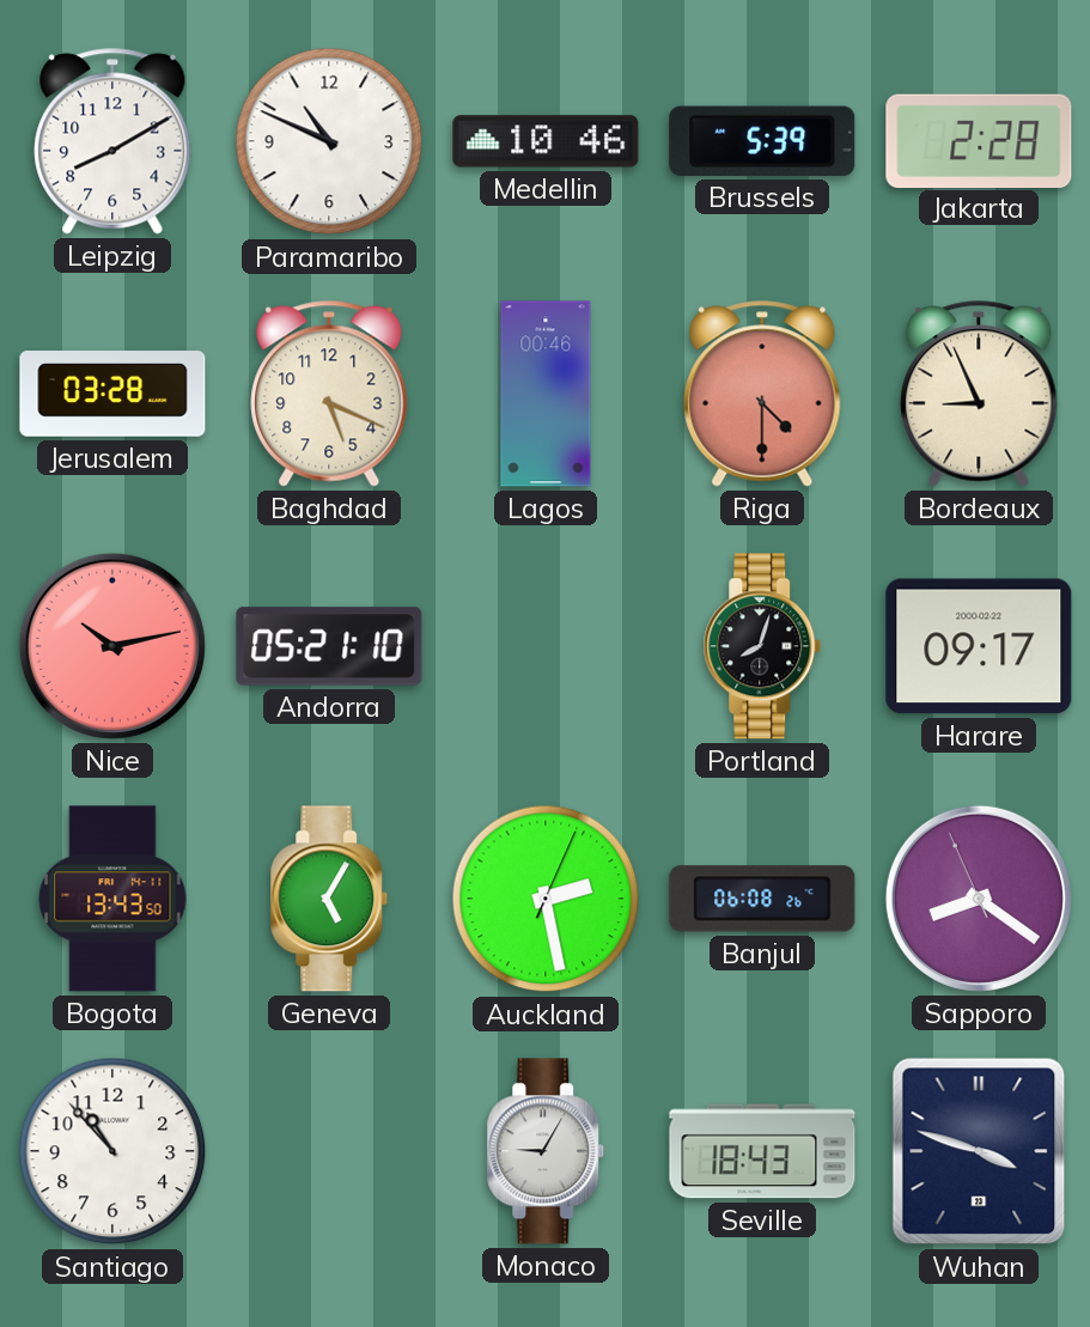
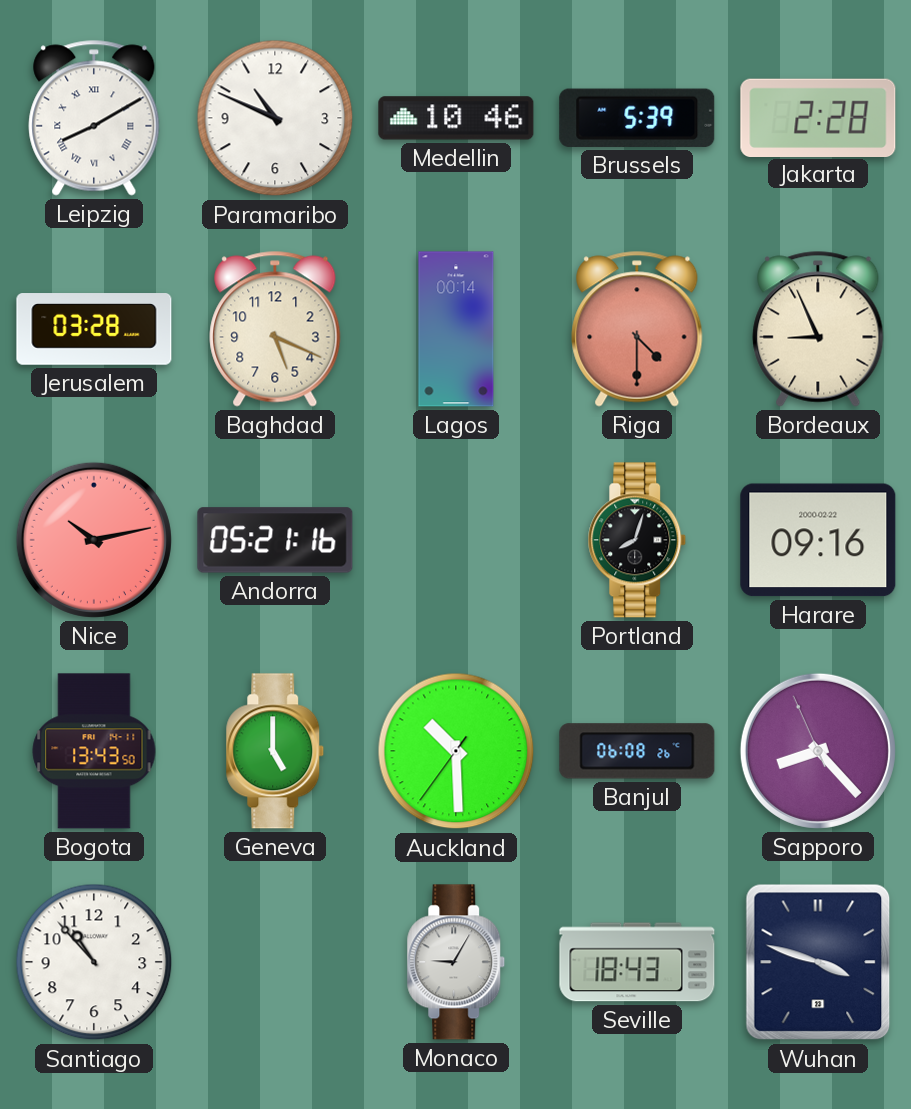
Leipzig numerals: Arabic -> Roman (94, 118)
Lagos: 00:46 -> 00:14 (456, 329)
Andorra: 05:21:10 -> 05:21:16 (275, 540)
Harare: 09:17 -> 09:16 (818, 540)
Geneva: 5:05 -> 5:00 (275, 751)
Auckland: 2:28 -> 10:29 (456, 751)
Sapporo: 8:20 -> 8:22 (818, 751)
